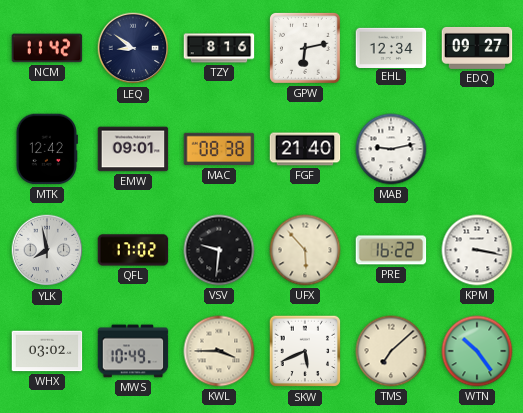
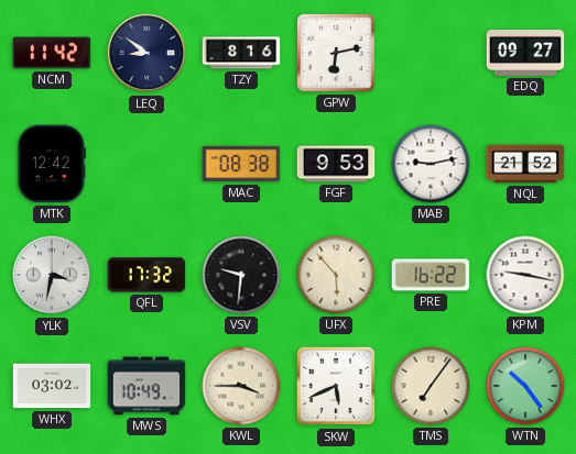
EHL: 12:34 -> none (391, 47)
EMW: 09:01 -> none (133, 149)
FGF: 21:40 -> 9:53 (336, 164)
NQL: none -> 21:52 (525, 164)
YLK: 7:58 -> 3:32 (52, 275)
QFL: 17:02 -> 17:32 (146, 275)
KPM: 3:17 -> 9:17 (525, 275)
TMS: 7:08 -> 7:06 (431, 386)
